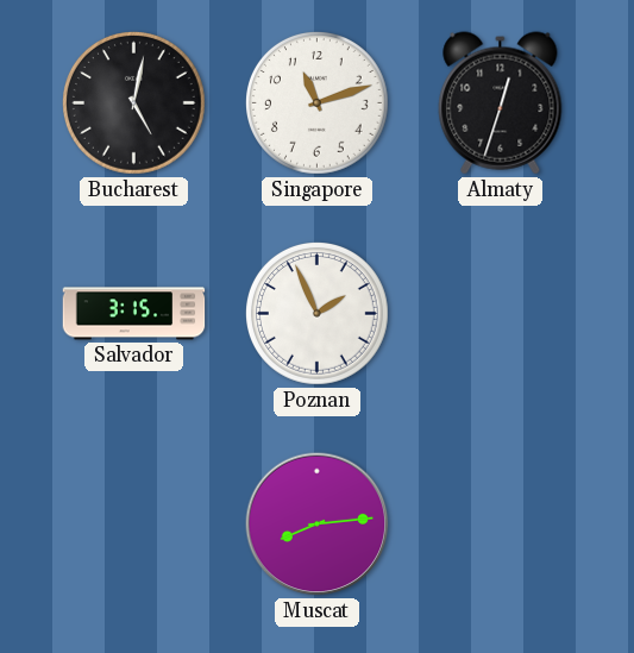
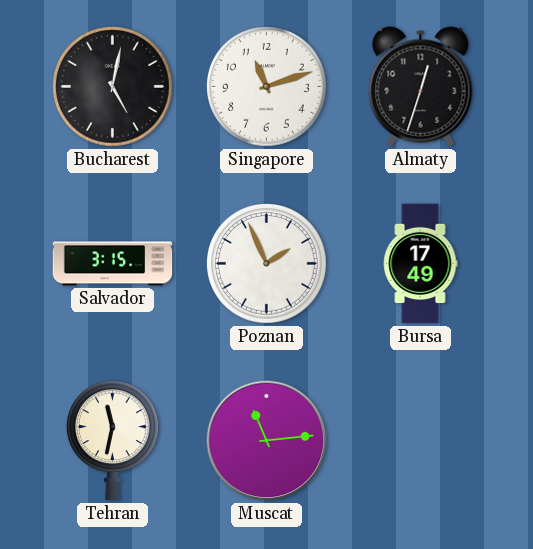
Bursa: none -> 17:49 (420, 264)
Tehran: none -> 11:32 (112, 441)
Muscat: 8:14 -> 11:14 (267, 441)
